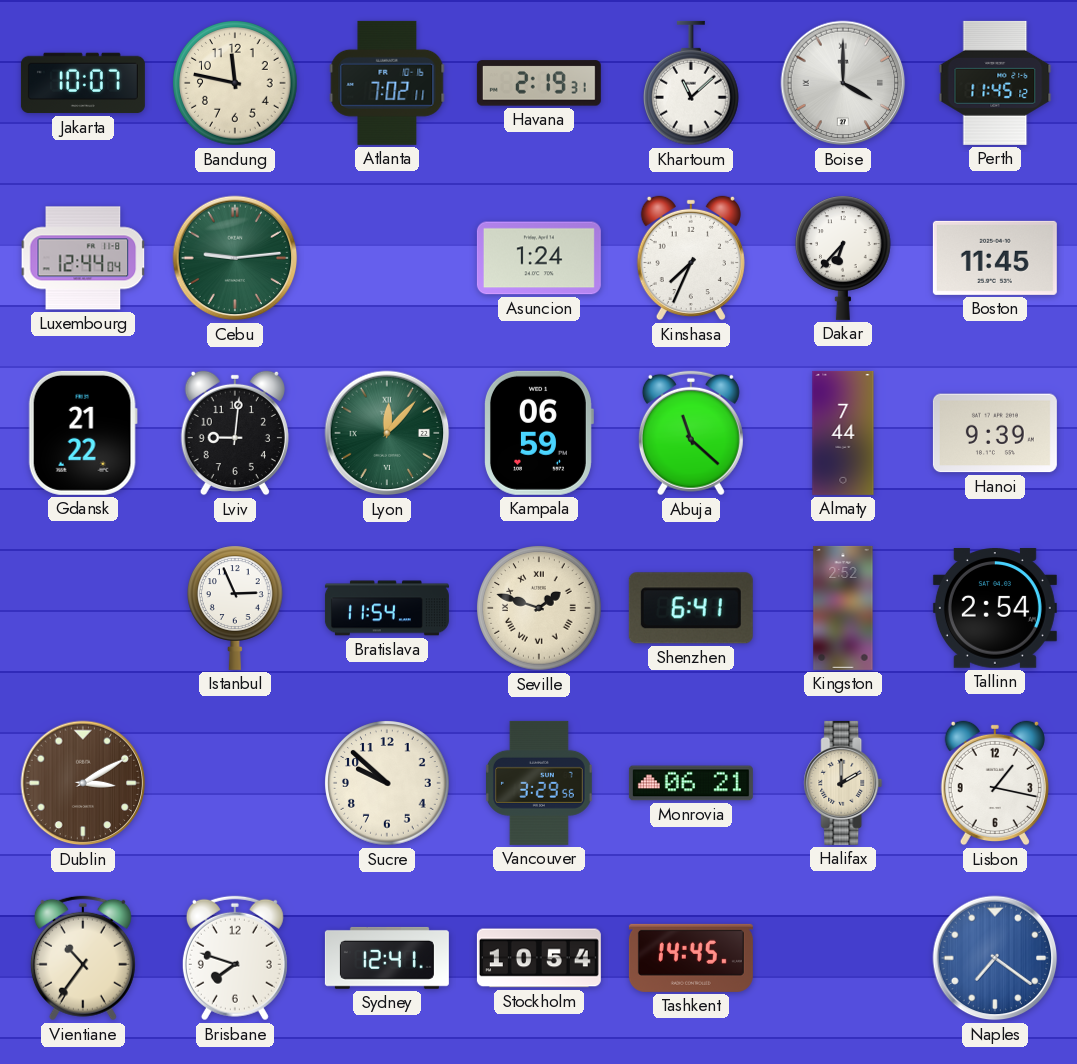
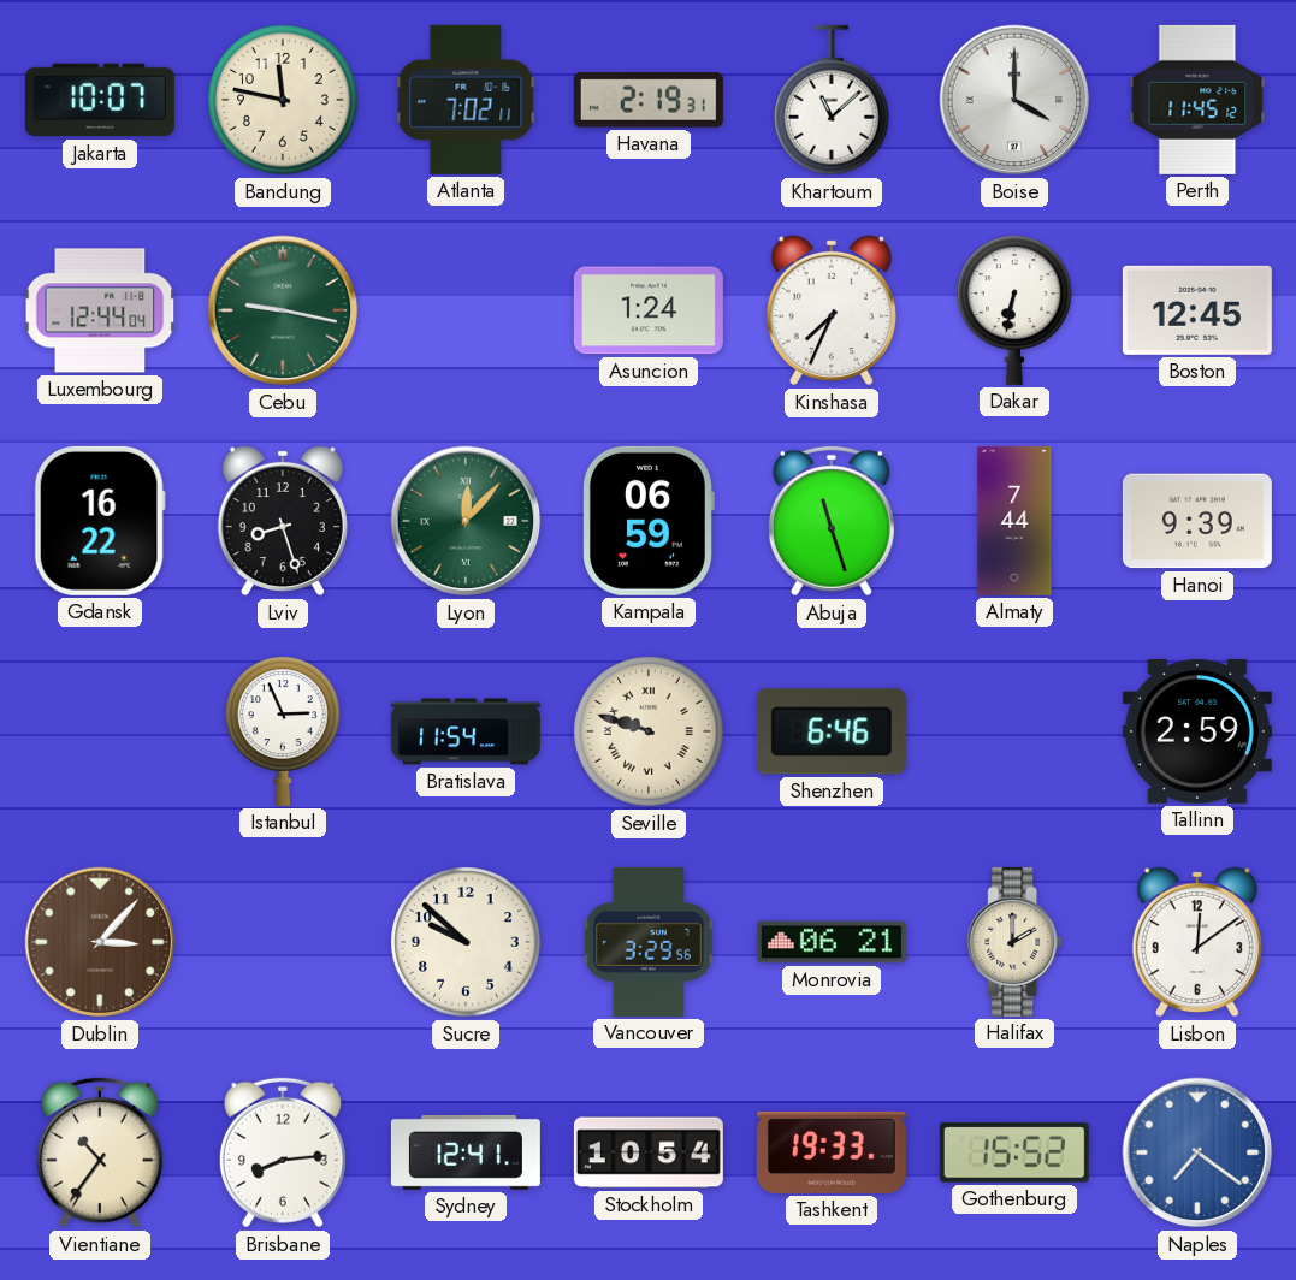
Cebu: 9:14 -> 9:17 (283, 310)
Dakar: 6:37 -> 6:32 (1016, 310)
Boston: 11:45 -> 12:45 (1197, 310)
Gdansk: 21:22 -> 16:22 (100, 521)
Lviv: 9:01 -> 8:27 (283, 521)
Abuja: 11:22 -> 11:27 (832, 521)
Seville: 1:48 -> 9:48 (649, 731)
Shenzhen: 6:41 -> 6:46 (832, 731)
Kingston: 2:52 -> none (843, 608)
Tallinn: 2:54 -> 2:59 (1197, 731)
Dublin: 3:10 -> 3:07 (100, 942)
Lisbon: 1:17 -> 12:09 (1197, 942)
Brisbane: 7:48 -> 8:14 (283, 1152)
Tashkent: 14:45 -> 19:33 (832, 1152)
Gothenburg: none -> 15:52 (1014, 1152)
